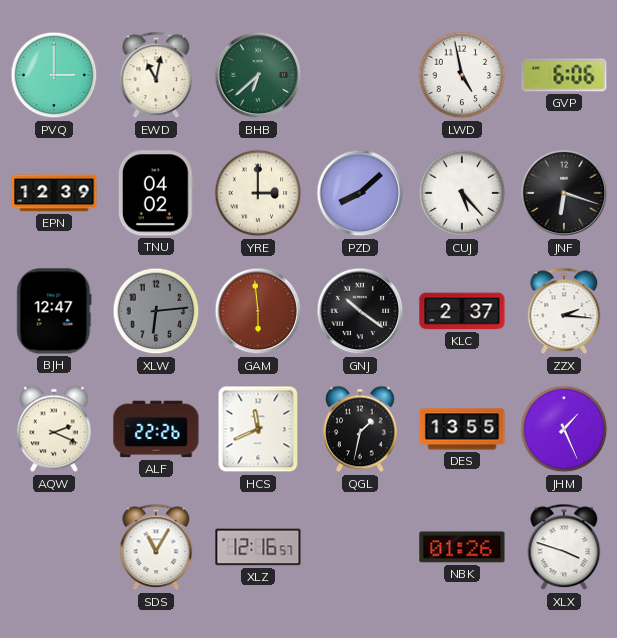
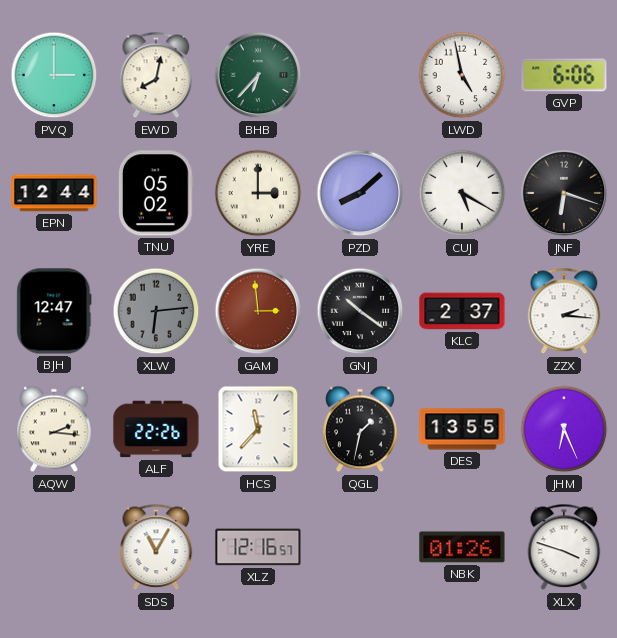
EWD: 11:02 -> 8:02 (156, 75)
BHB: 6:38 -> 6:37 (258, 75)
EPN: 12:39 -> 12:44 (54, 193)
TNU: 04:02 -> 05:02 (156, 193)
CUJ: 5:23 -> 5:20 (462, 193)
GAM: 5:59 -> 2:59 (258, 311)
AQW: 2:19 -> 2:16 (54, 429)
HCS: 11:41 -> 11:37 (258, 429)
JHM: 1:26 -> 6:26 (564, 429)
